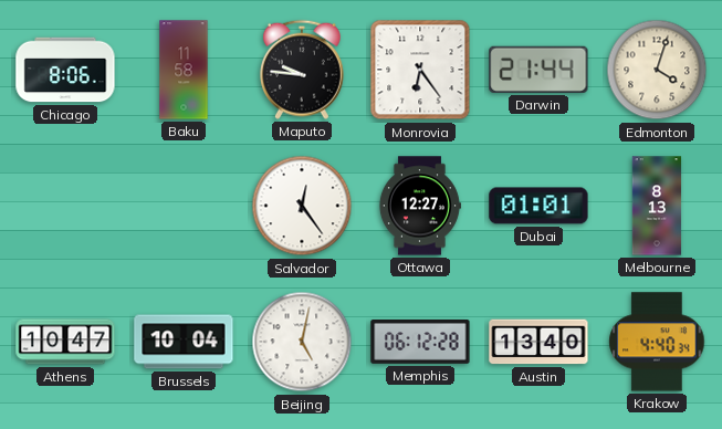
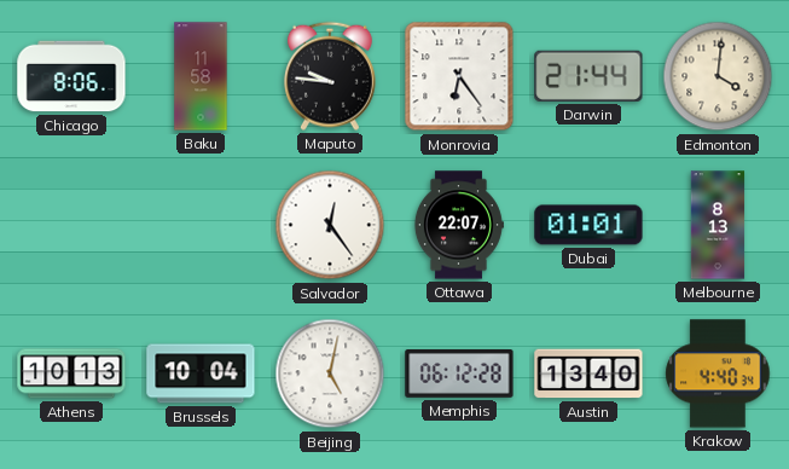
Edmonton: 4:03 -> 4:01 (718, 76)
Ottawa: 12:27 -> 22:07 (458, 225)
Athens: 10:47 -> 10:13 (71, 374)
